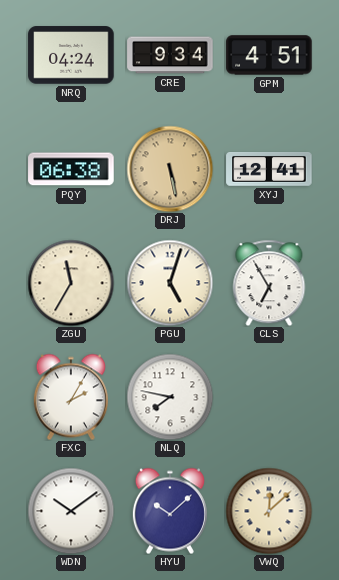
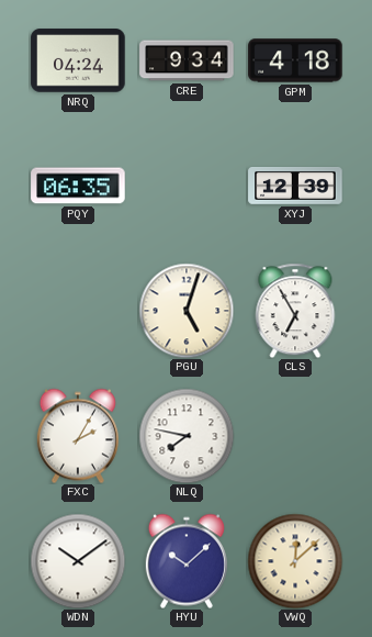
GPM: 4:51 -> 4:18 (295, 60)
PQY: 06:38 -> 06:35 (78, 186)
DRJ: 5:28 -> none (170, 169)
XYJ: 12:41 -> 12:39 (295, 187)
ZGU: 11:35 -> none (71, 283)
